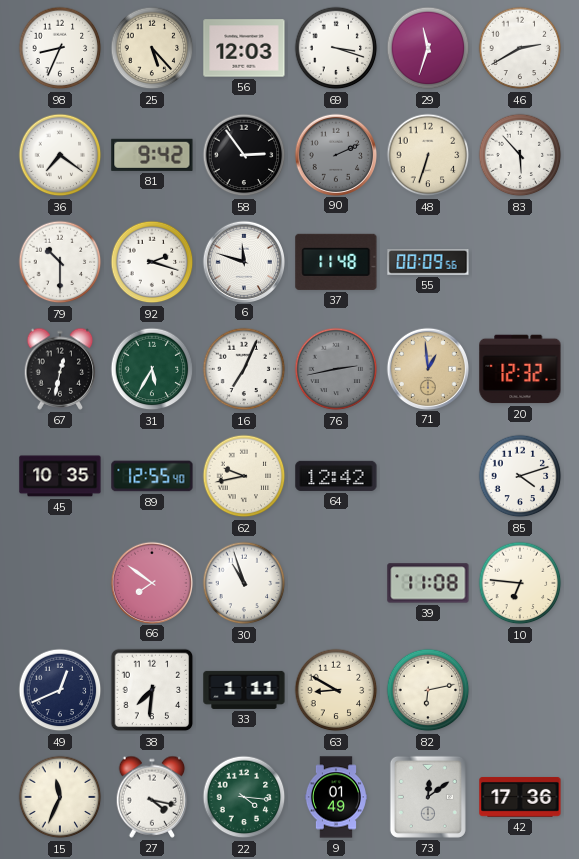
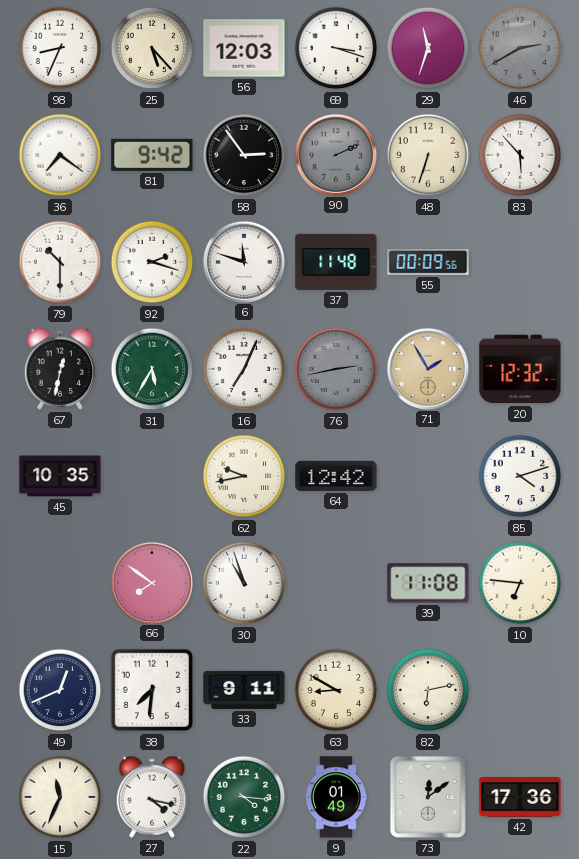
46 dial: white -> grey (520, 48)
71: 12:59 -> 1:55 (427, 368)
89: 12:55 -> none (152, 476)
33: 1:11 -> 9:11 (244, 690)
